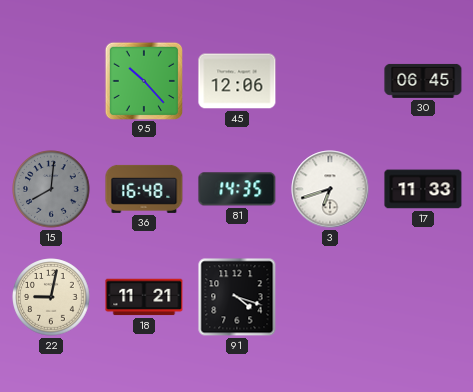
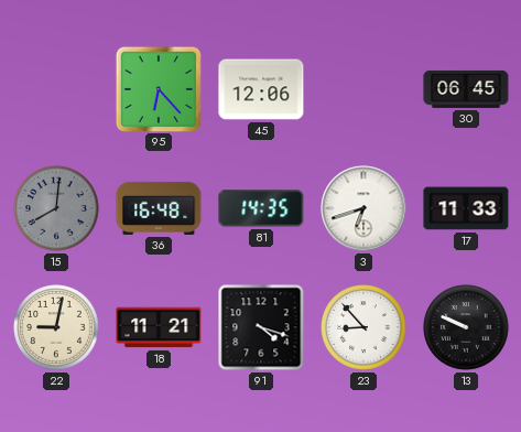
95: 10:23 -> 6:23 (158, 88)
23: none -> 8:53 (363, 327)
13: none -> 9:49 (466, 327)
